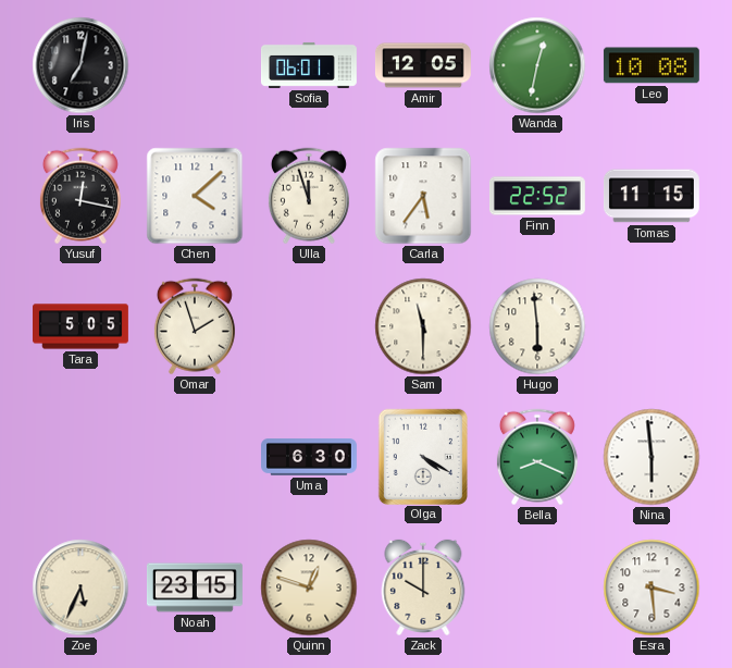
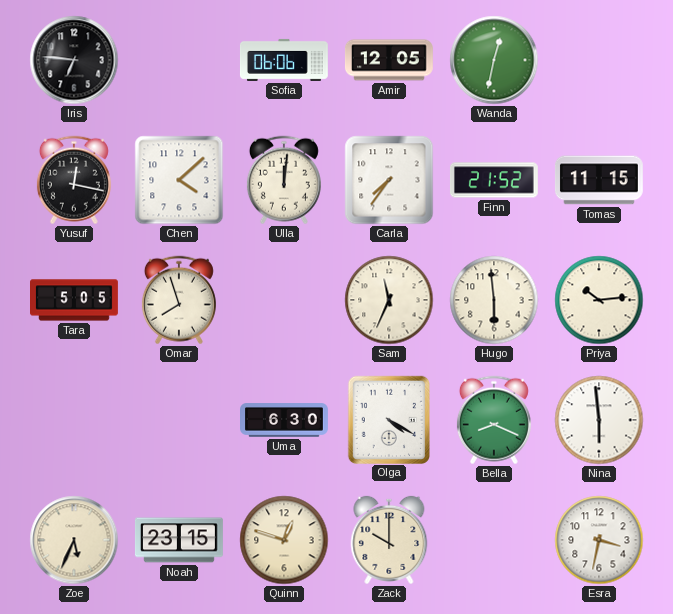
Iris: 7:02 -> 6:46 (74, 60)
Sofia: 06:01 -> 06:06 (284, 60)
Leo: 10:08 -> none (652, 65)
Ulla: 11:57 -> 12:01 (284, 180)
Carla: 5:36 -> 7:36 (389, 180)
Finn: 22:52 -> 21:52 (494, 180)
Omar: 1:57 -> 7:57 (179, 300)
Sam: 11:30 -> 11:34 (389, 300)
Priya: none -> 10:14 (599, 300)
Esra: 3:29 -> 3:32 (599, 540)
